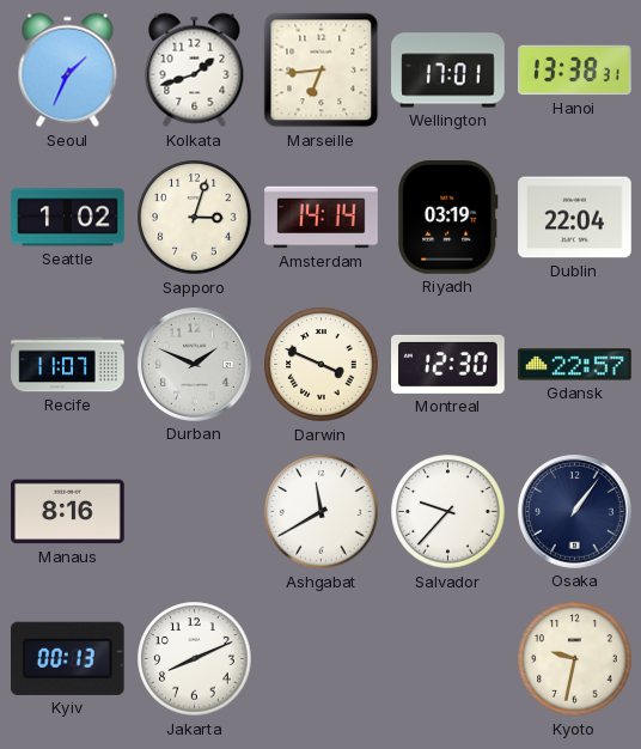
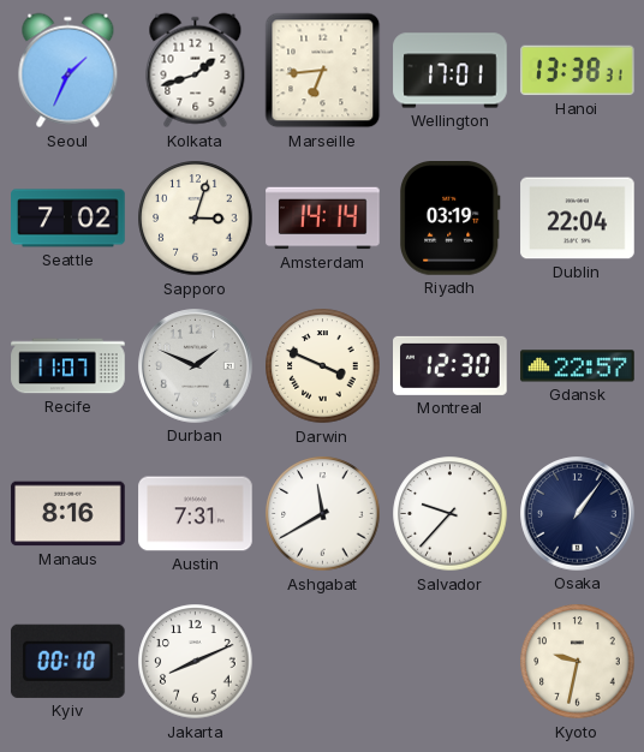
Seattle: 1:02 -> 7:02 (68, 219)
Austin: none -> 7:31 (196, 514)
Kyiv: 00:13 -> 00:10 (67, 661)
